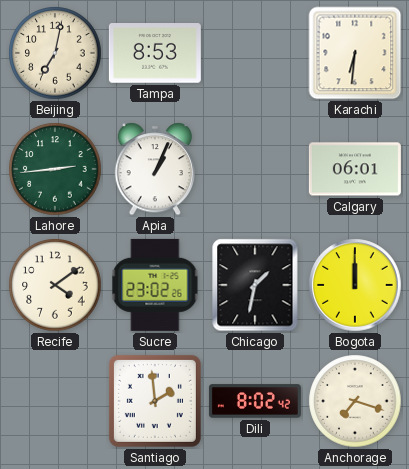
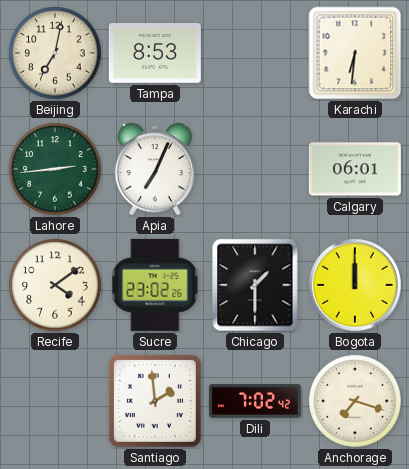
Apia: 1:04 -> 7:04 (155, 169)
Chicago: 1:32 -> 1:30 (255, 285)
Dili: 8:02 -> 7:02 (255, 401)
